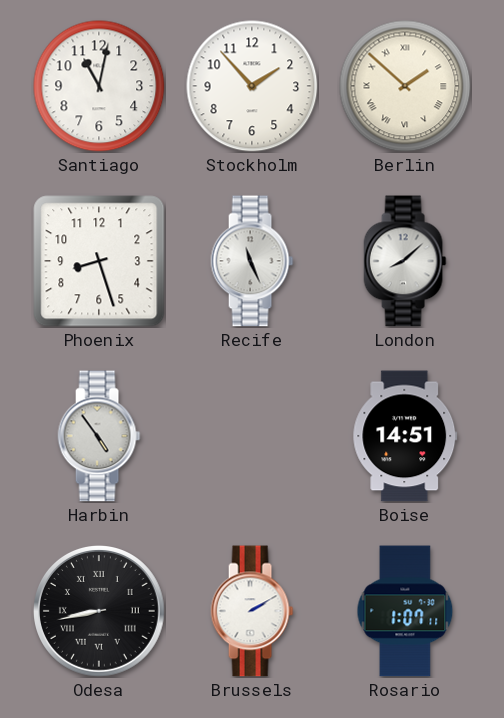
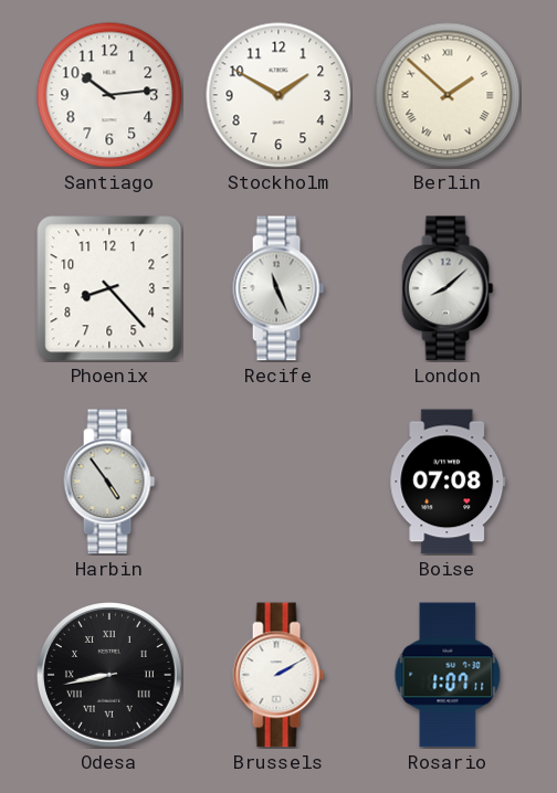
Santiago: 11:02 -> 10:14 (109, 95)
Stockholm: 1:53 -> 1:50 (278, 95)
Phoenix: 8:27 -> 8:23 (109, 288)
Boise: 14:51 -> 07:08 (448, 482)
